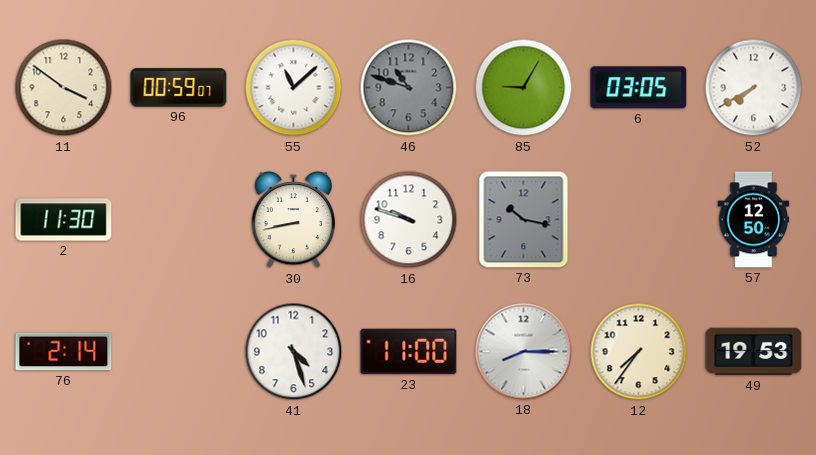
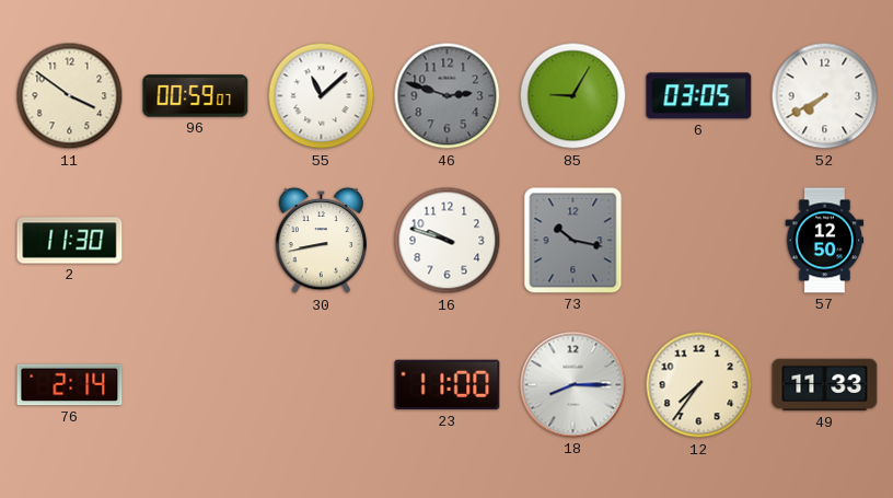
46: 10:48 -> 2:48 (448, 96)
41: 4:27 -> none (294, 352)
49: 19:53 -> 11:33 (825, 385)
